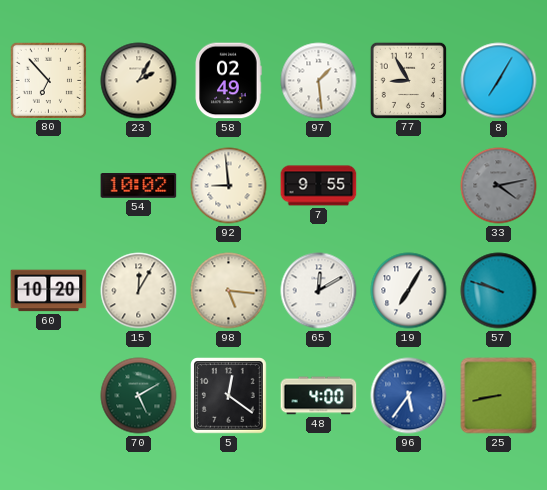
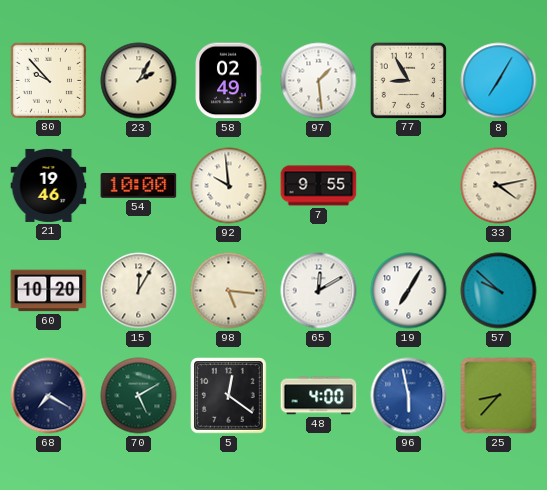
80: 6:53 -> 9:53 (48, 80)
21: none -> 19:46 (49, 185)
54: 10:02 -> 10:00 (139, 186)
92: 8:59 -> 9:59 (229, 186)
33 dial: grey -> cream (499, 186)
57: 9:48 -> 9:52 (499, 291)
68: none -> 7:20 (49, 396)
96: 5:36 -> 5:58 (409, 396)
25: 8:43 -> 8:37 (499, 396)
